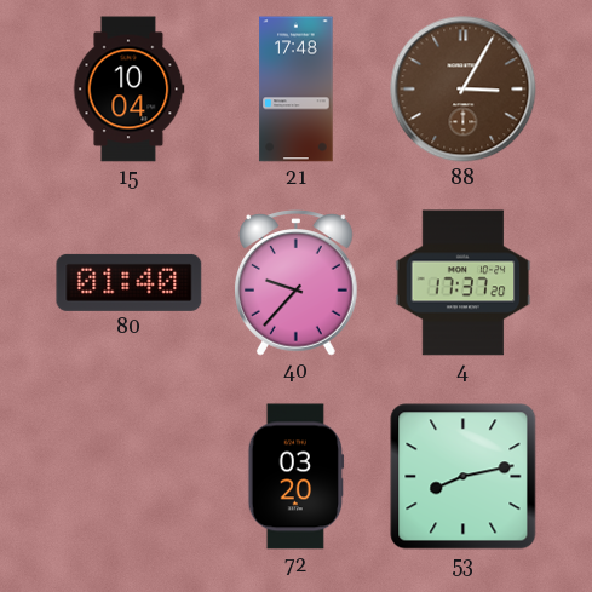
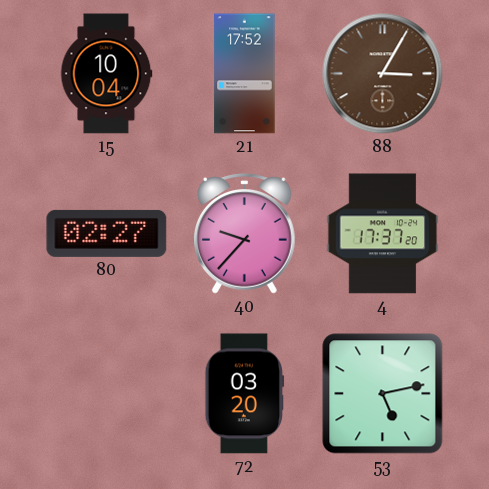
21: 17:48 -> 17:52 (245, 74)
80: 01:40 -> 02:27 (107, 233)
53: 8:13 -> 5:13 (383, 394)
